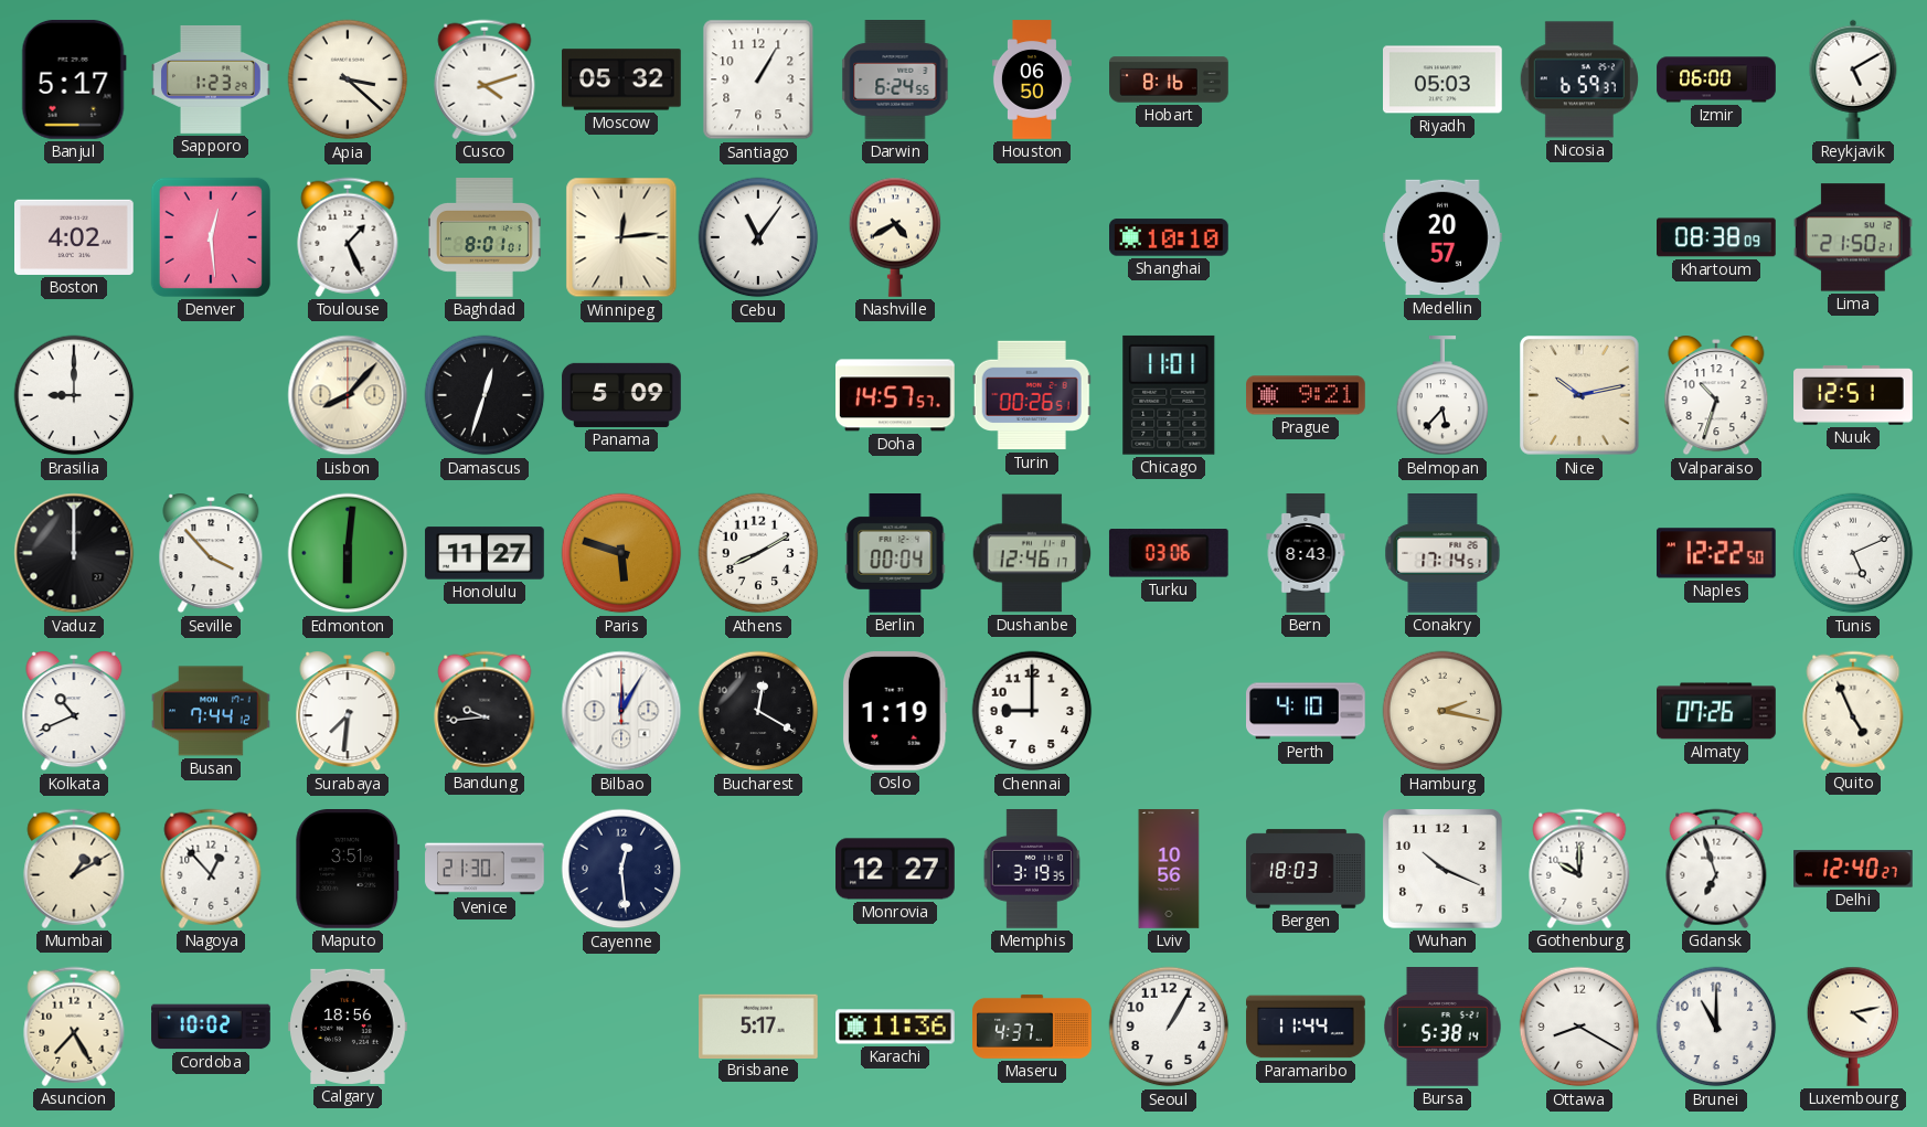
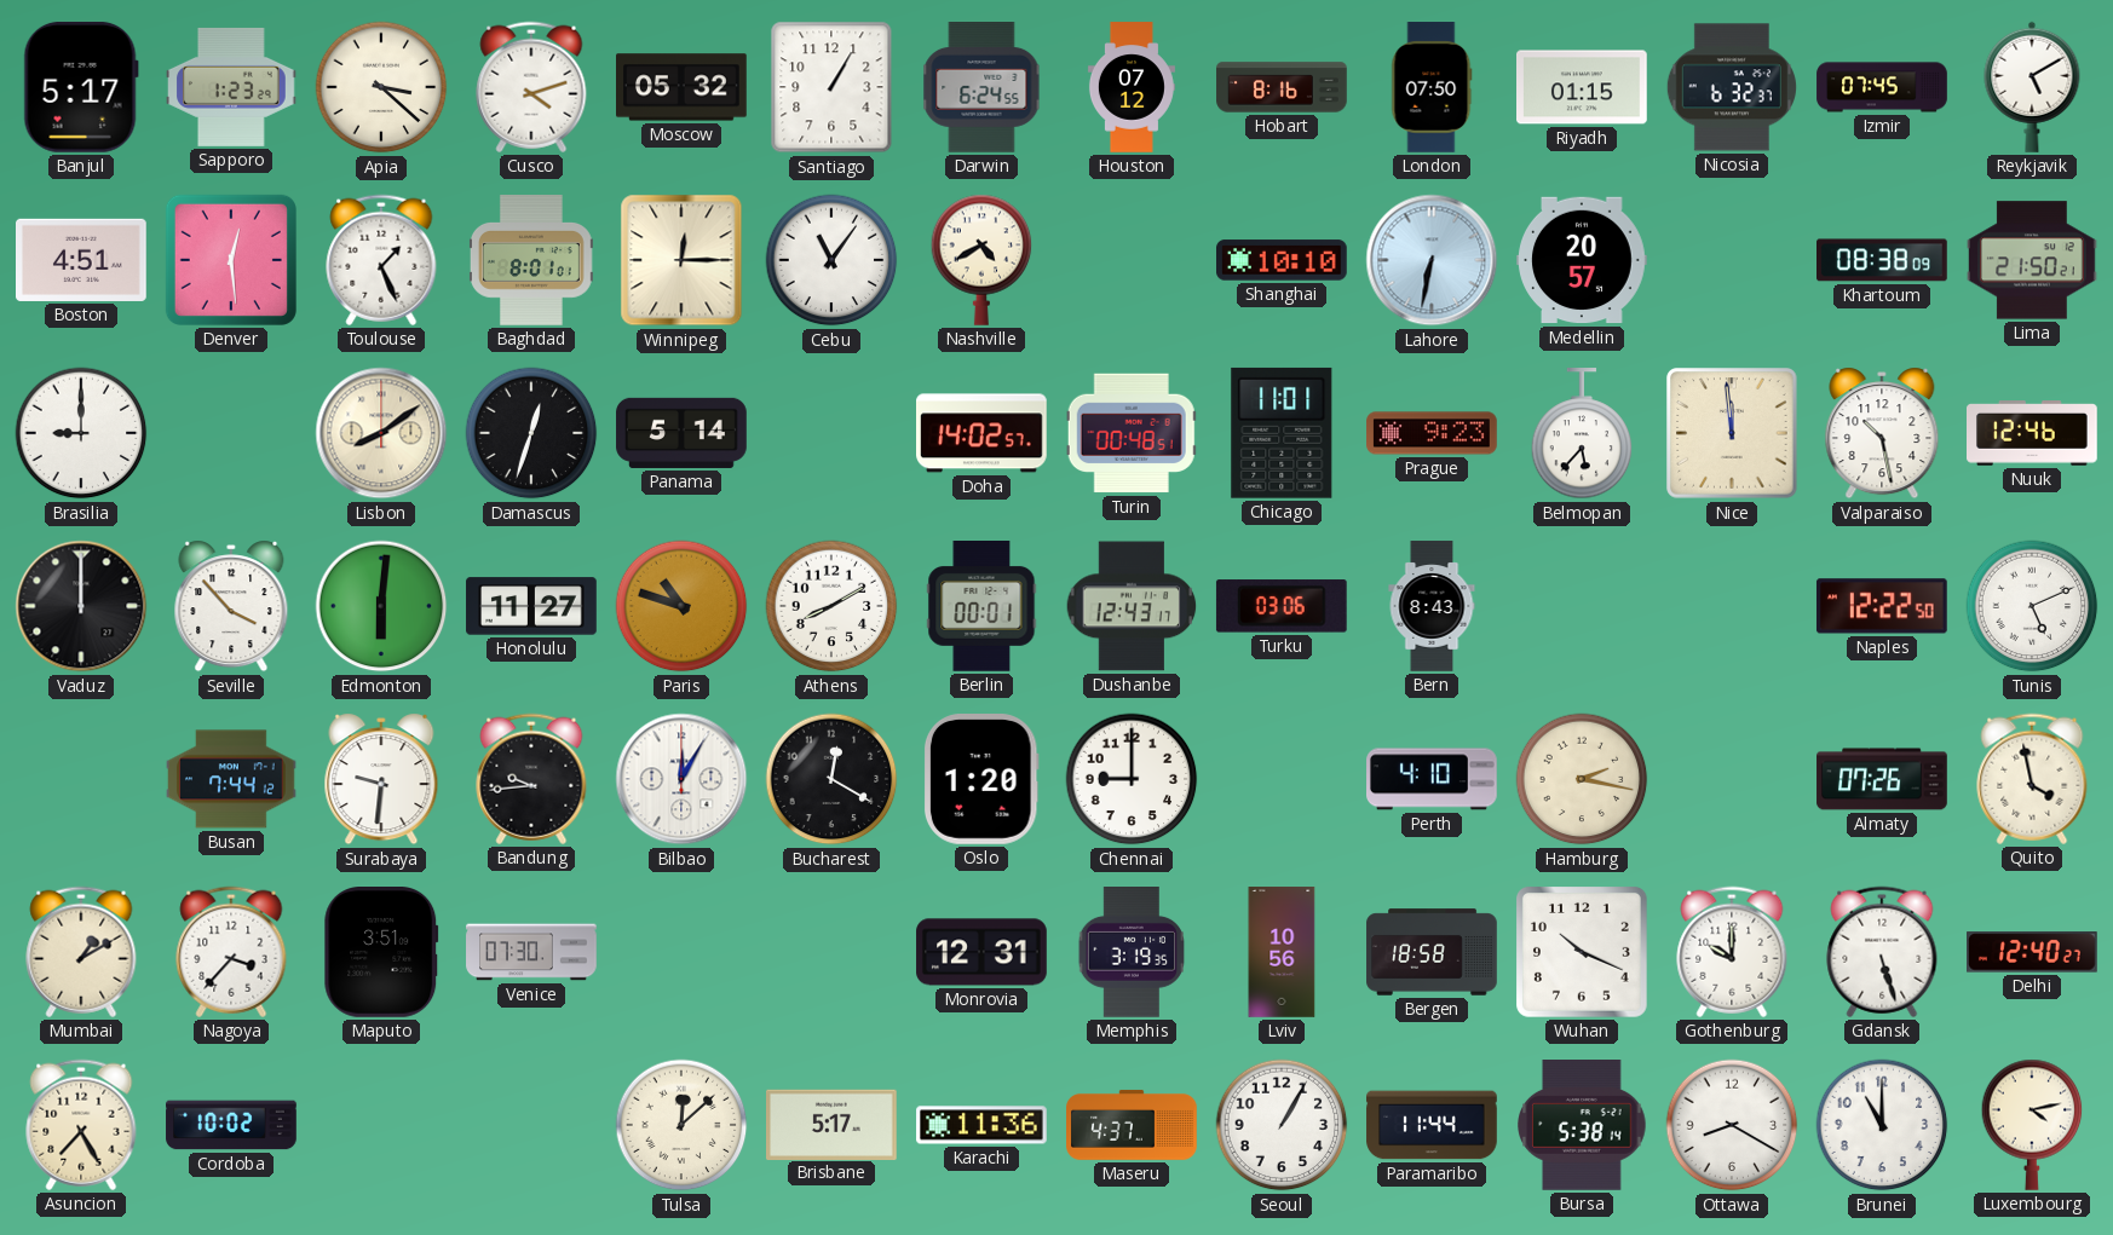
Houston: 06:50 -> 07:12 (1132, 87)
London: none -> 07:50 (1432, 87)
Riyadh: 05:03 -> 01:15 (1583, 87)
Nicosia: 6:59 -> 6:32 (1732, 87)
Izmir: 06:00 -> 07:45 (1882, 87)
Boston: 4:02 -> 4:51 (82, 260)
Winnipeg: 12:14 -> 12:15 (681, 260)
Lahore: none -> 6:32 (1432, 260)
Lisbon: 8:07 -> 8:09 (381, 433)
Panama: 5:09 -> 5:14 (681, 433)
Doha: 14:57 -> 14:02 (983, 433)
Turin: 00:26 -> 00:48 (1132, 433)
Prague: 9:21 -> 9:23 (1432, 433)
Nice: 10:13 -> 11:59 (1732, 433)
Valparaiso: 10:33 -> 10:28 (1882, 433)
Nuuk: 12:51 -> 12:46 (2033, 434)
Paris: 5:48 -> 10:48 (681, 606)
Berlin: 00:04 -> 00:01 (981, 607)
Dushanbe: 12:46 -> 12:43 (1132, 606)
Conakry: 17:14 -> none (1442, 554)
Kolkata: 10:41 -> none (74, 711)
Surabaya: 7:31 -> 9:31 (381, 779)
Oslo: 1:19 -> 1:20 (981, 780)
Quito: 4:56 -> 3:58 (2032, 779)
Nagoya: 12:53 -> 3:37 (231, 952)
Venice: 21:30 -> 07:30 (531, 952)
Cayenne: 12:29 -> none (621, 869)
Monrovia: 12:27 -> 12:31 (981, 952)
Bergen: 18:03 -> 18:58 (1432, 952)
Gdansk: 6:57 -> 5:27 (1882, 952)
Calgary: 18:56 -> none (349, 1027)
Tulsa: none -> 12:08 (681, 1125)
